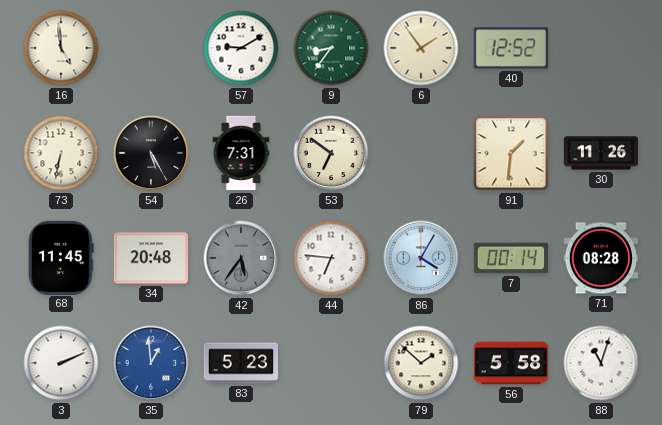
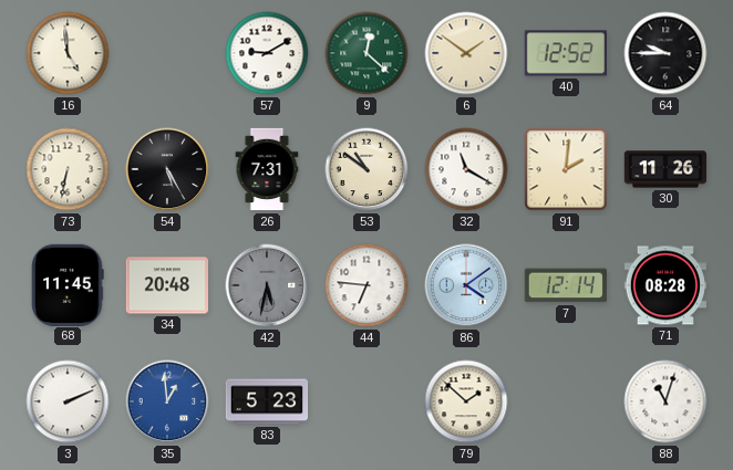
9: 8:36 -> 12:22 (366, 53)
6: 1:54 -> 1:51 (466, 53)
64: none -> 9:45 (665, 53)
53: 6:51 -> 10:51 (366, 169)
32: none -> 11:20 (466, 169)
91: 1:31 -> 2:01 (566, 169)
42: 5:36 -> 5:32 (267, 285)
86: 4:05 -> 4:09 (466, 285)
7: 00:14 -> 12:14 (566, 285)
56: 5:58 -> none (510, 363)
